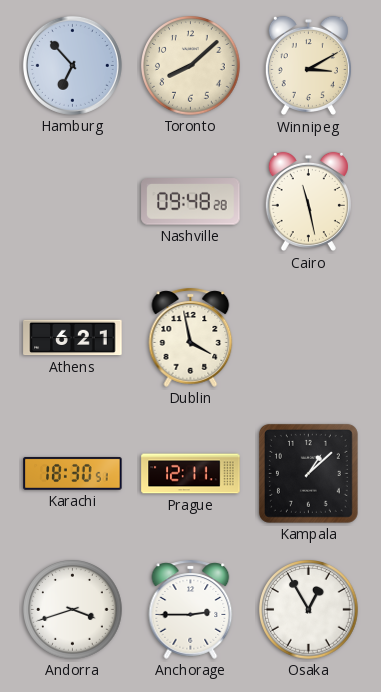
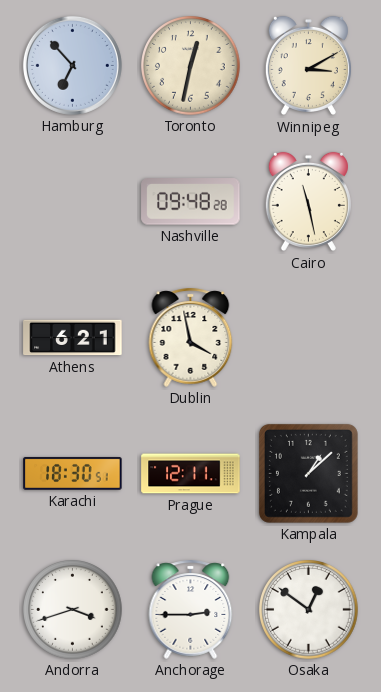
Toronto: 8:08 -> 12:32 (191, 66)
Osaka: 12:55 -> 12:51 (309, 610)
